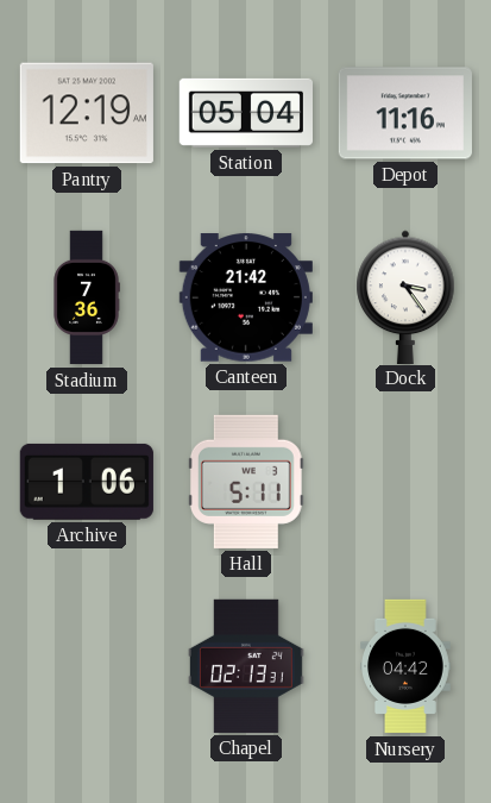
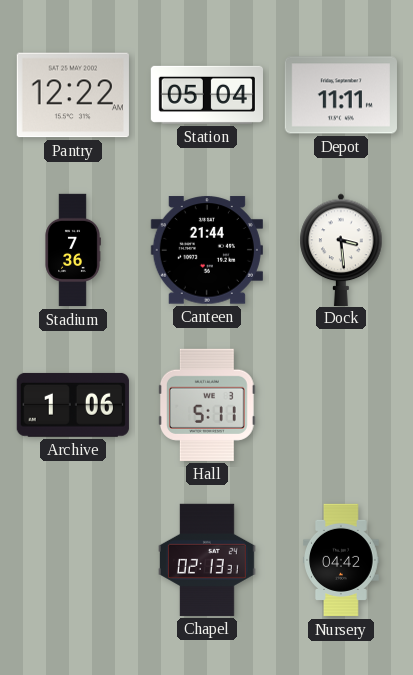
Pantry: 12:19 -> 12:22 (73, 95)
Depot: 11:16 -> 11:11 (341, 95)
Canteen: 21:42 -> 21:44 (207, 250)
Dock: 3:24 -> 3:29 (341, 249)
